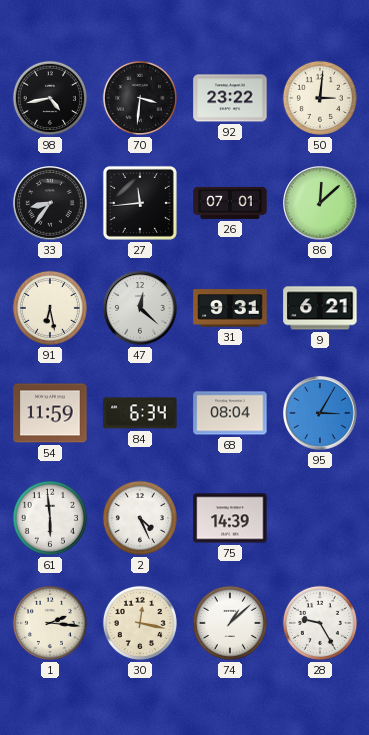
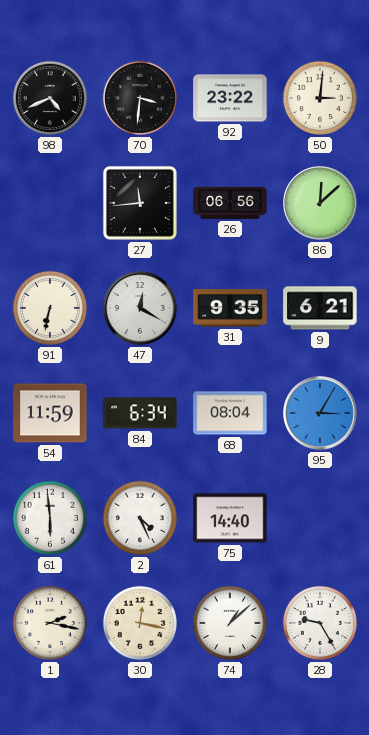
98: 4:43 -> 4:41 (50, 98)
33: 8:36 -> none (50, 203)
26: 07:01 -> 06:56 (230, 203)
91: 6:28 -> 6:32 (50, 308)
47: 12:22 -> 12:20 (140, 308)
31: 9:31 -> 9:35 (230, 308)
75: 14:39 -> 14:40 (230, 518)
1: 2:16 -> 2:17 (50, 623)
